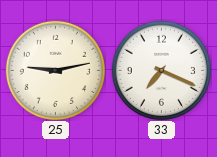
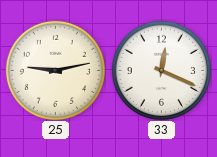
33: 7:19 -> 12:19 (161, 70)
